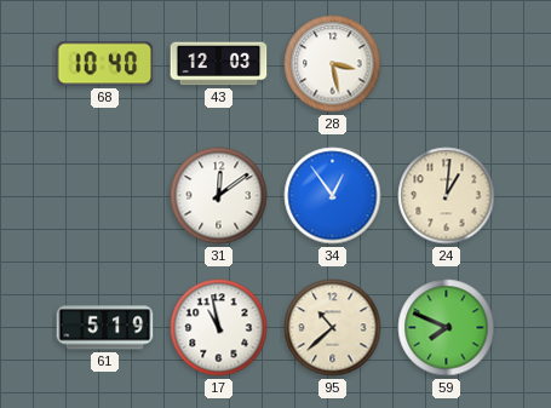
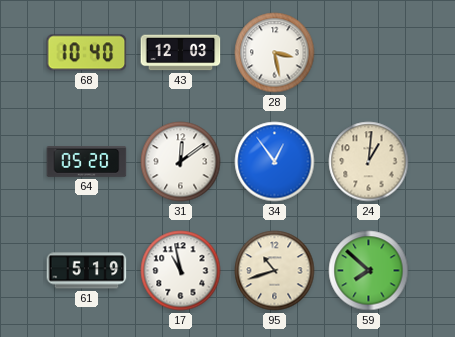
64: none -> 05:20 (87, 162)
95: 10:38 -> 10:42 (275, 271)
59: 7:49 -> 7:52 (369, 271)
